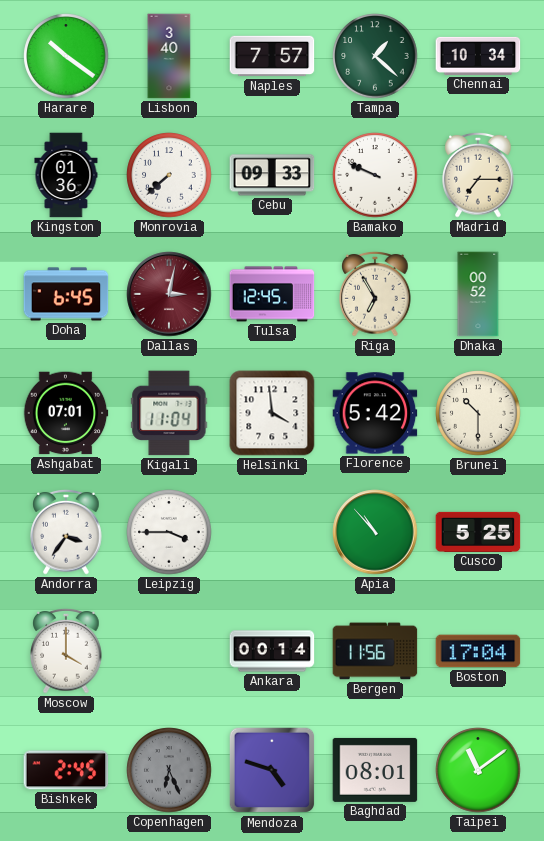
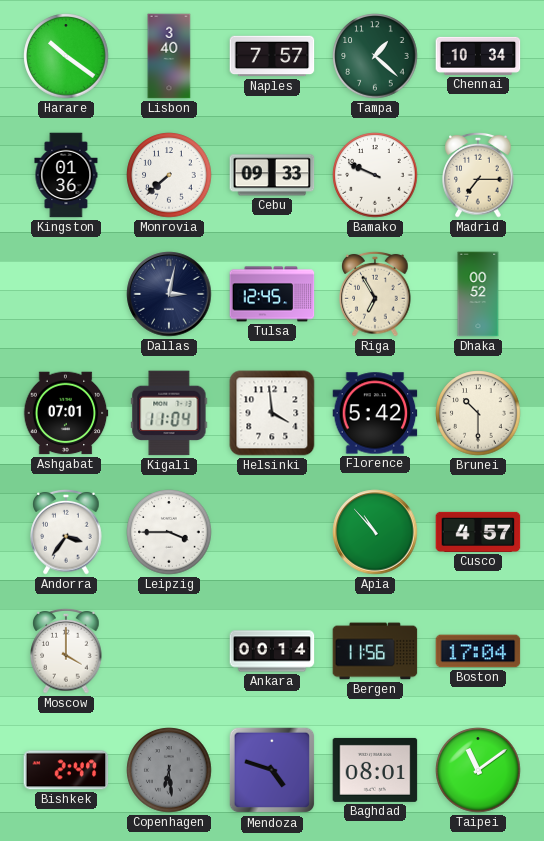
Doha: 6:45 -> none (66, 294)
Dallas dial: burgundy -> navy (169, 294)
Cusco: 5:25 -> 4:57 (478, 532)
Bishkek: 2:45 -> 2:47 (66, 770)
Copenhagen: 6:26 -> 6:29 (169, 770)
